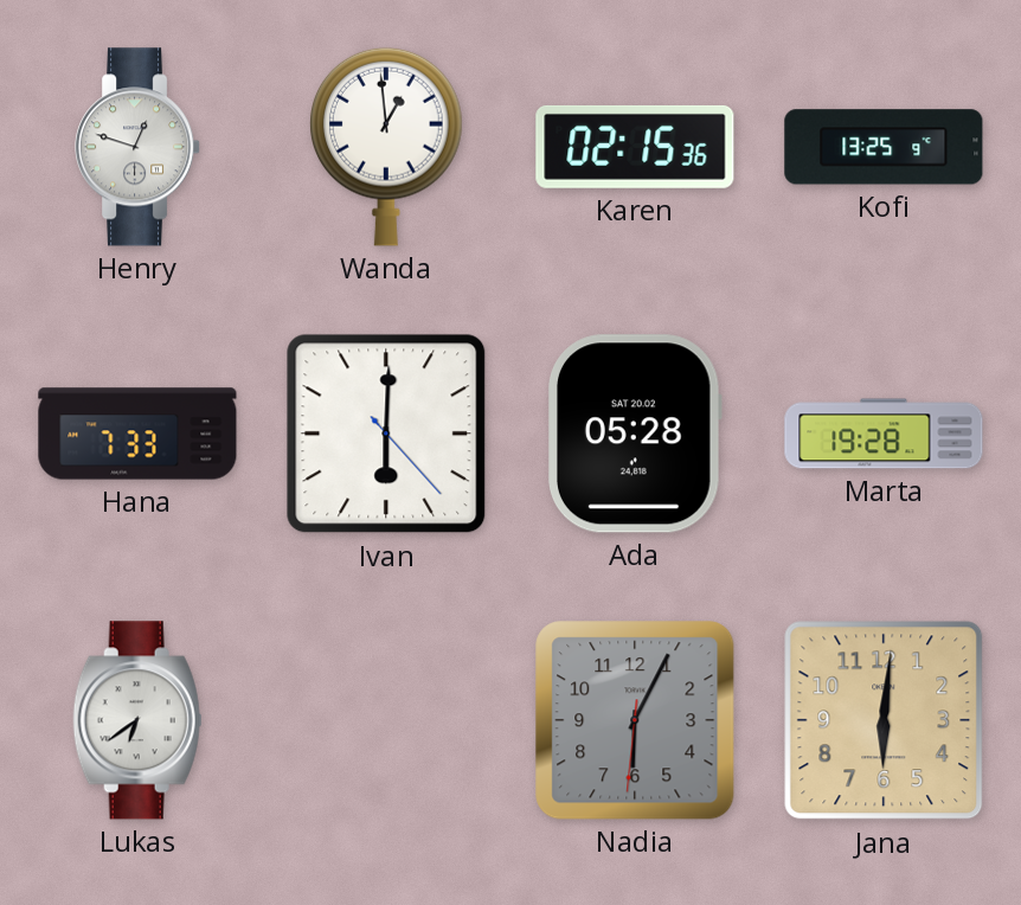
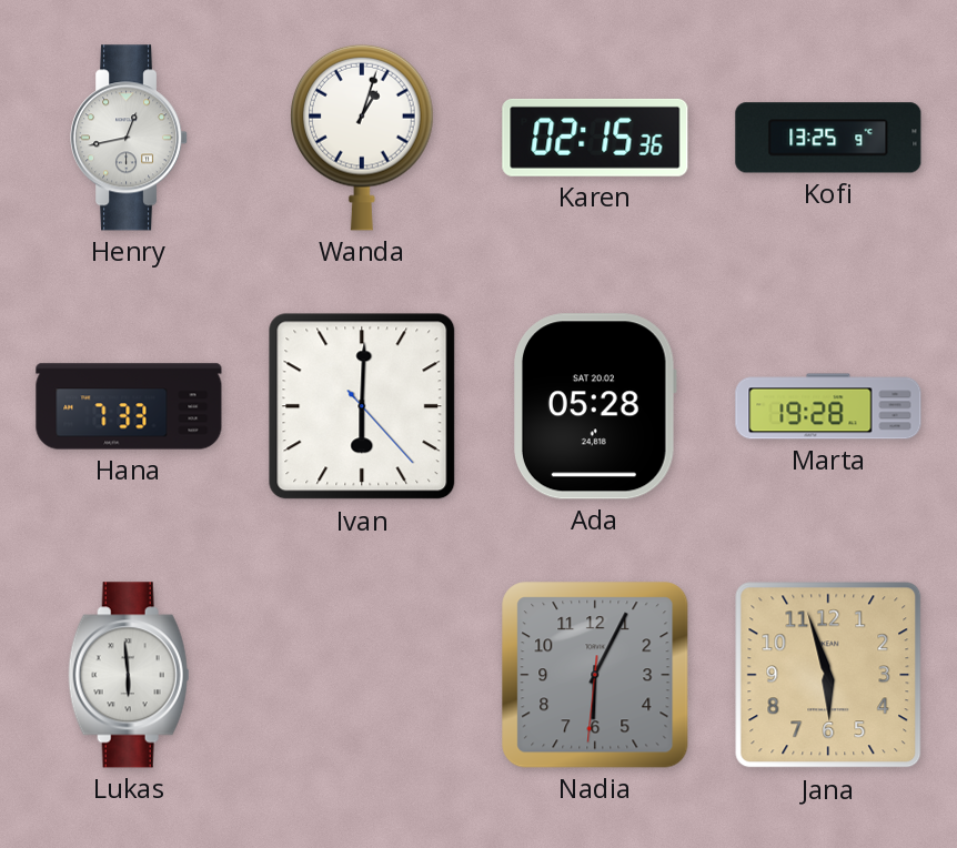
Henry: 12:48 -> 12:43 (130, 138)
Wanda: 12:59 -> 1:03 (363, 138)
Lukas: 6:39 -> 5:59 (129, 675)
Jana: 6:01 -> 5:57 (828, 675)
